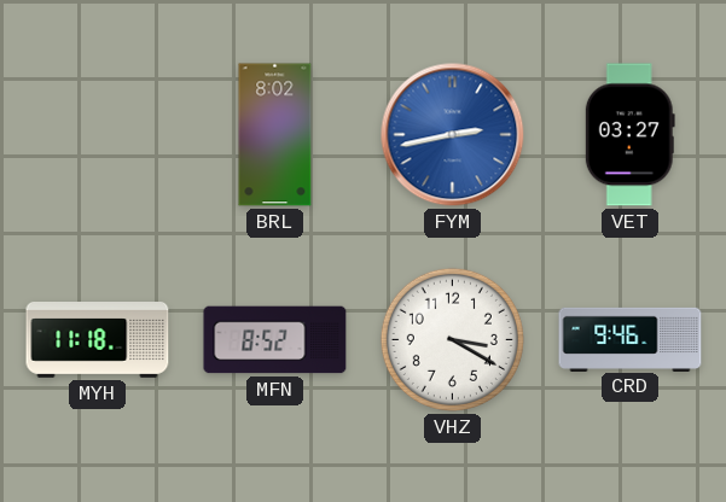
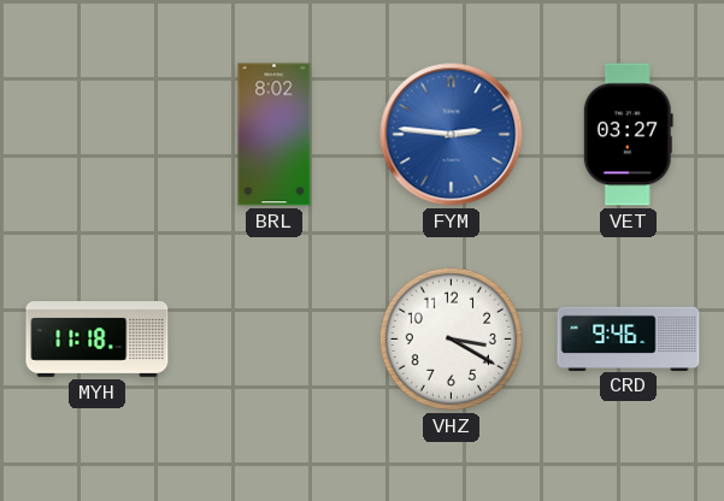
FYM: 2:43 -> 2:46 (452, 135)
MFN: 8:52 -> none (275, 340)
